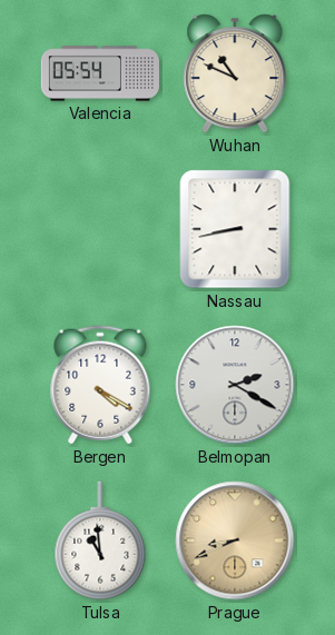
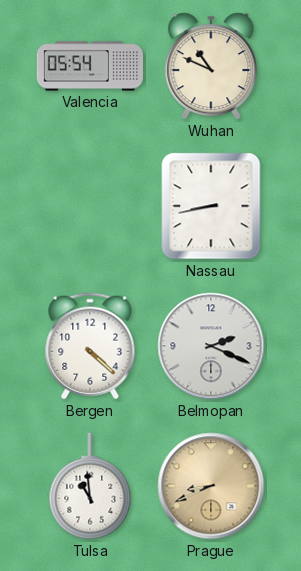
Bergen: 4:20 -> 4:22 (90, 346)
Belmopan: 2:20 -> 2:19 (211, 346)
